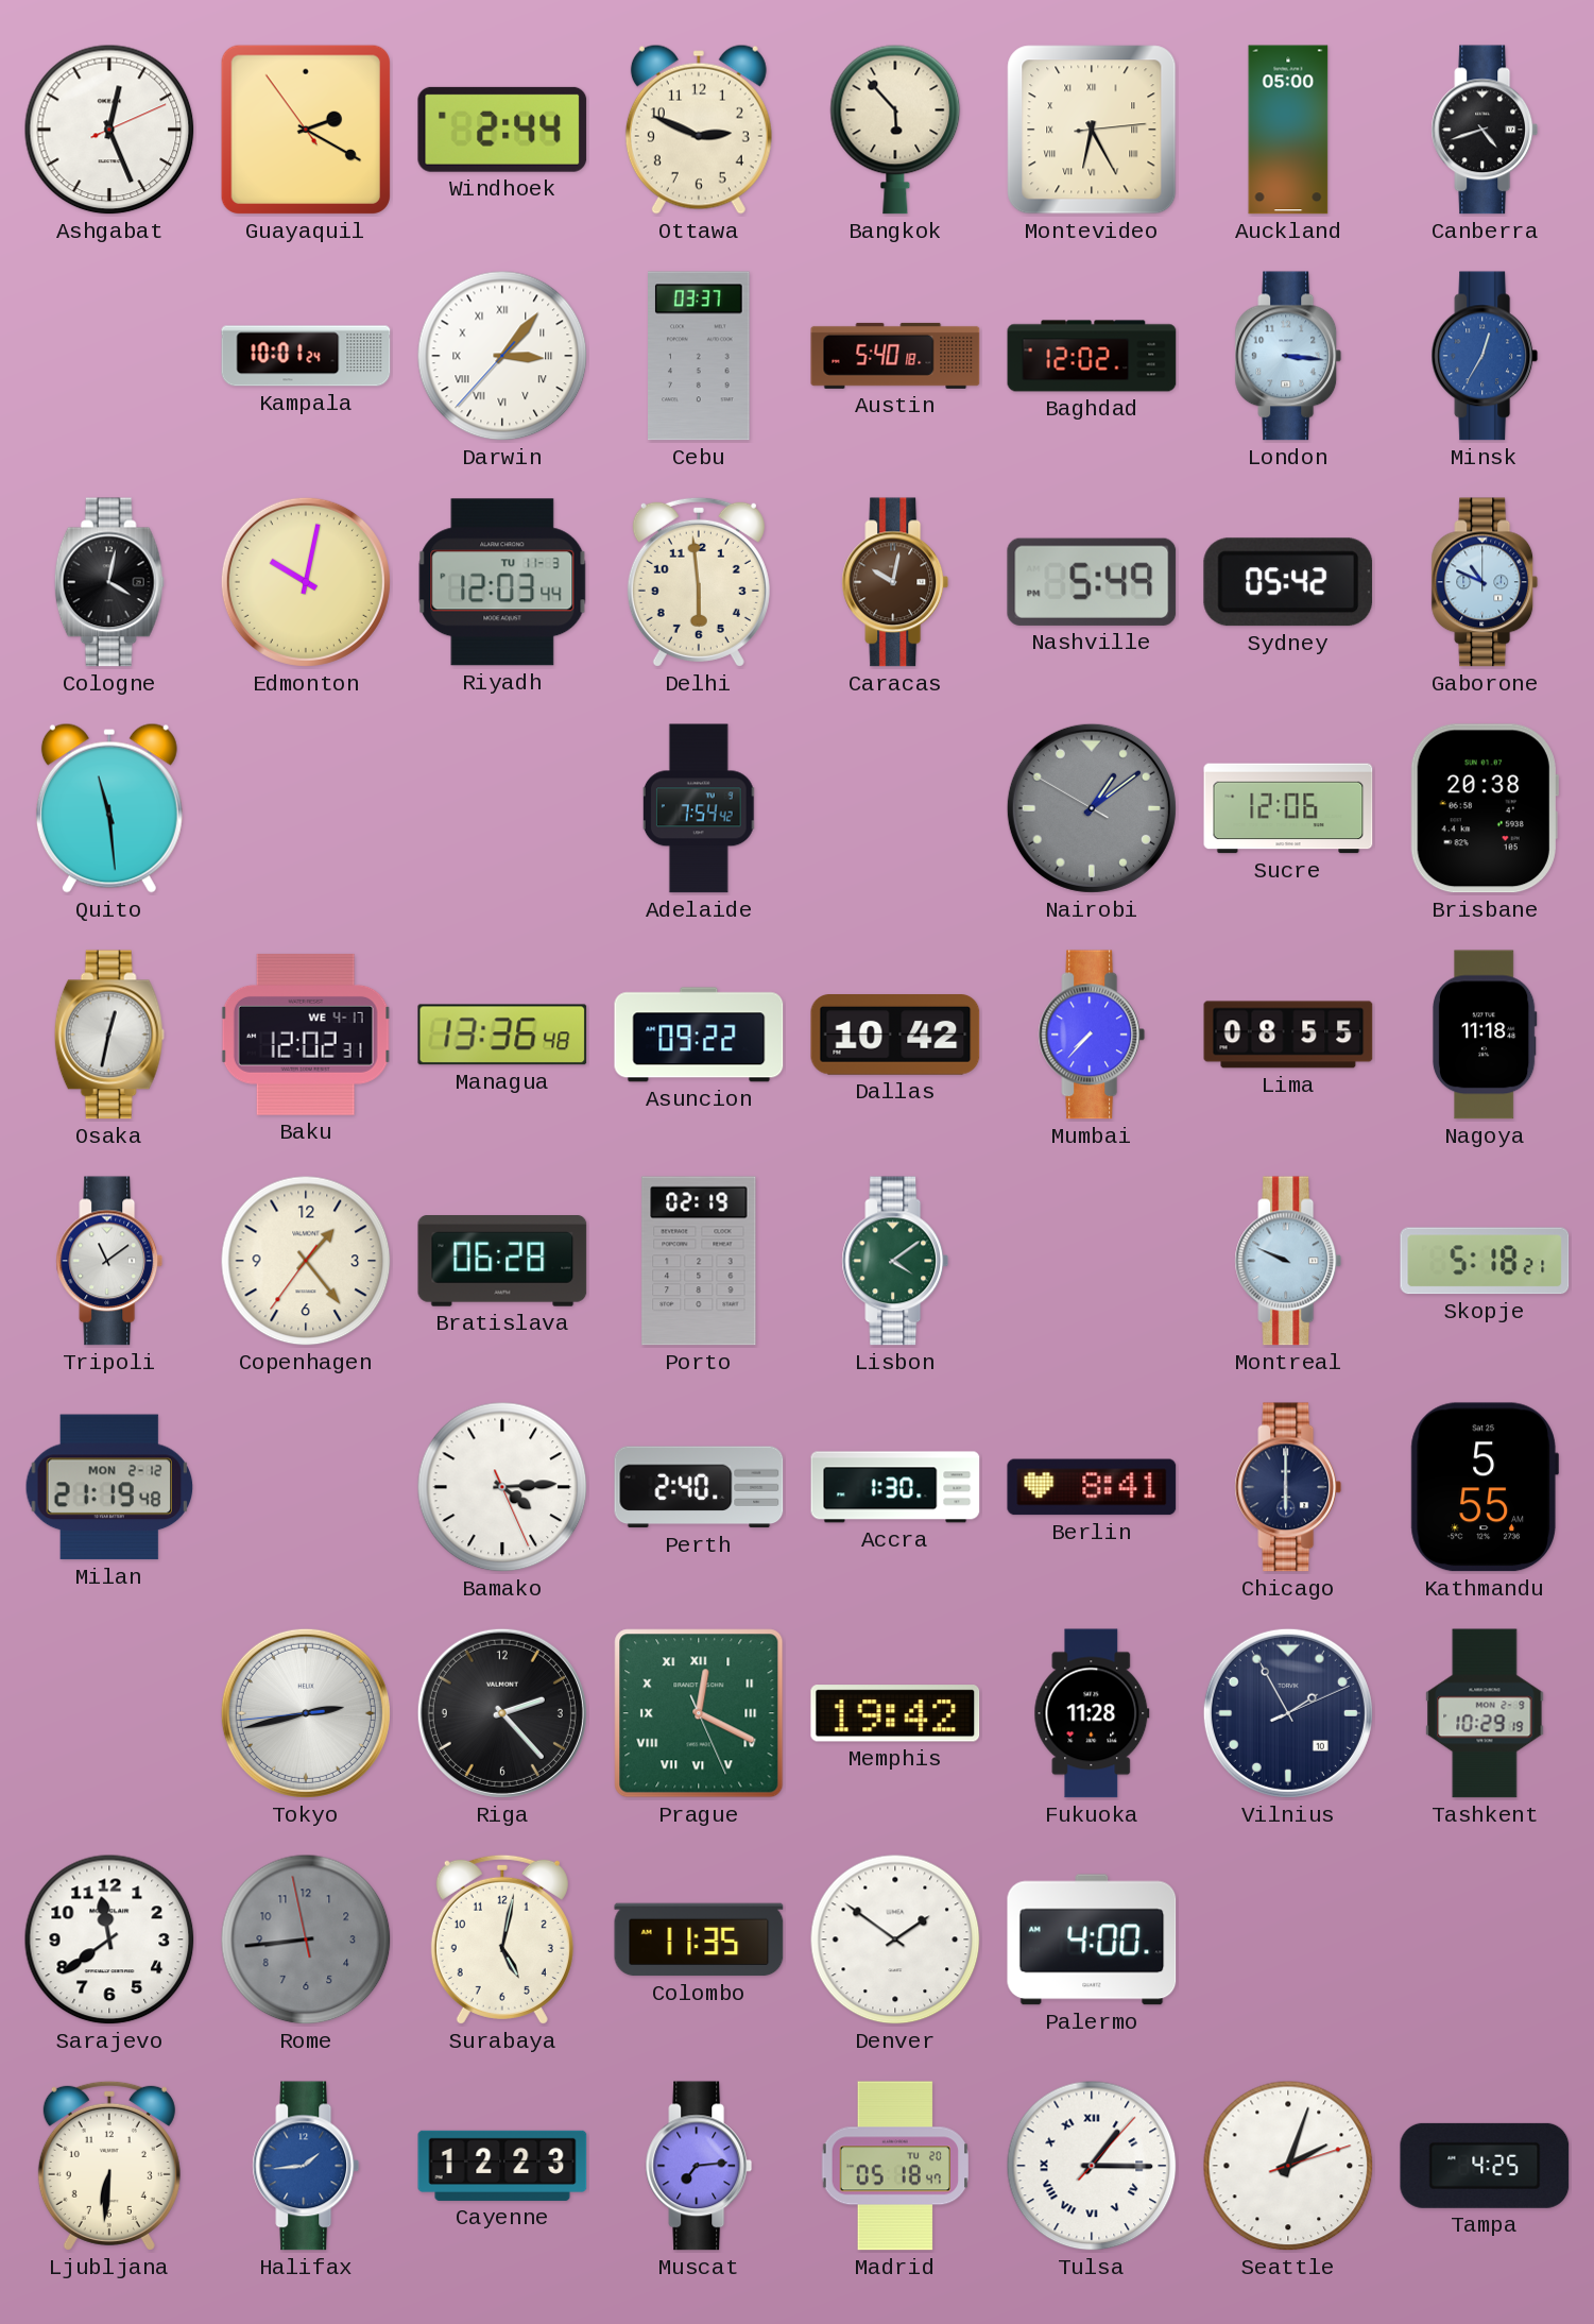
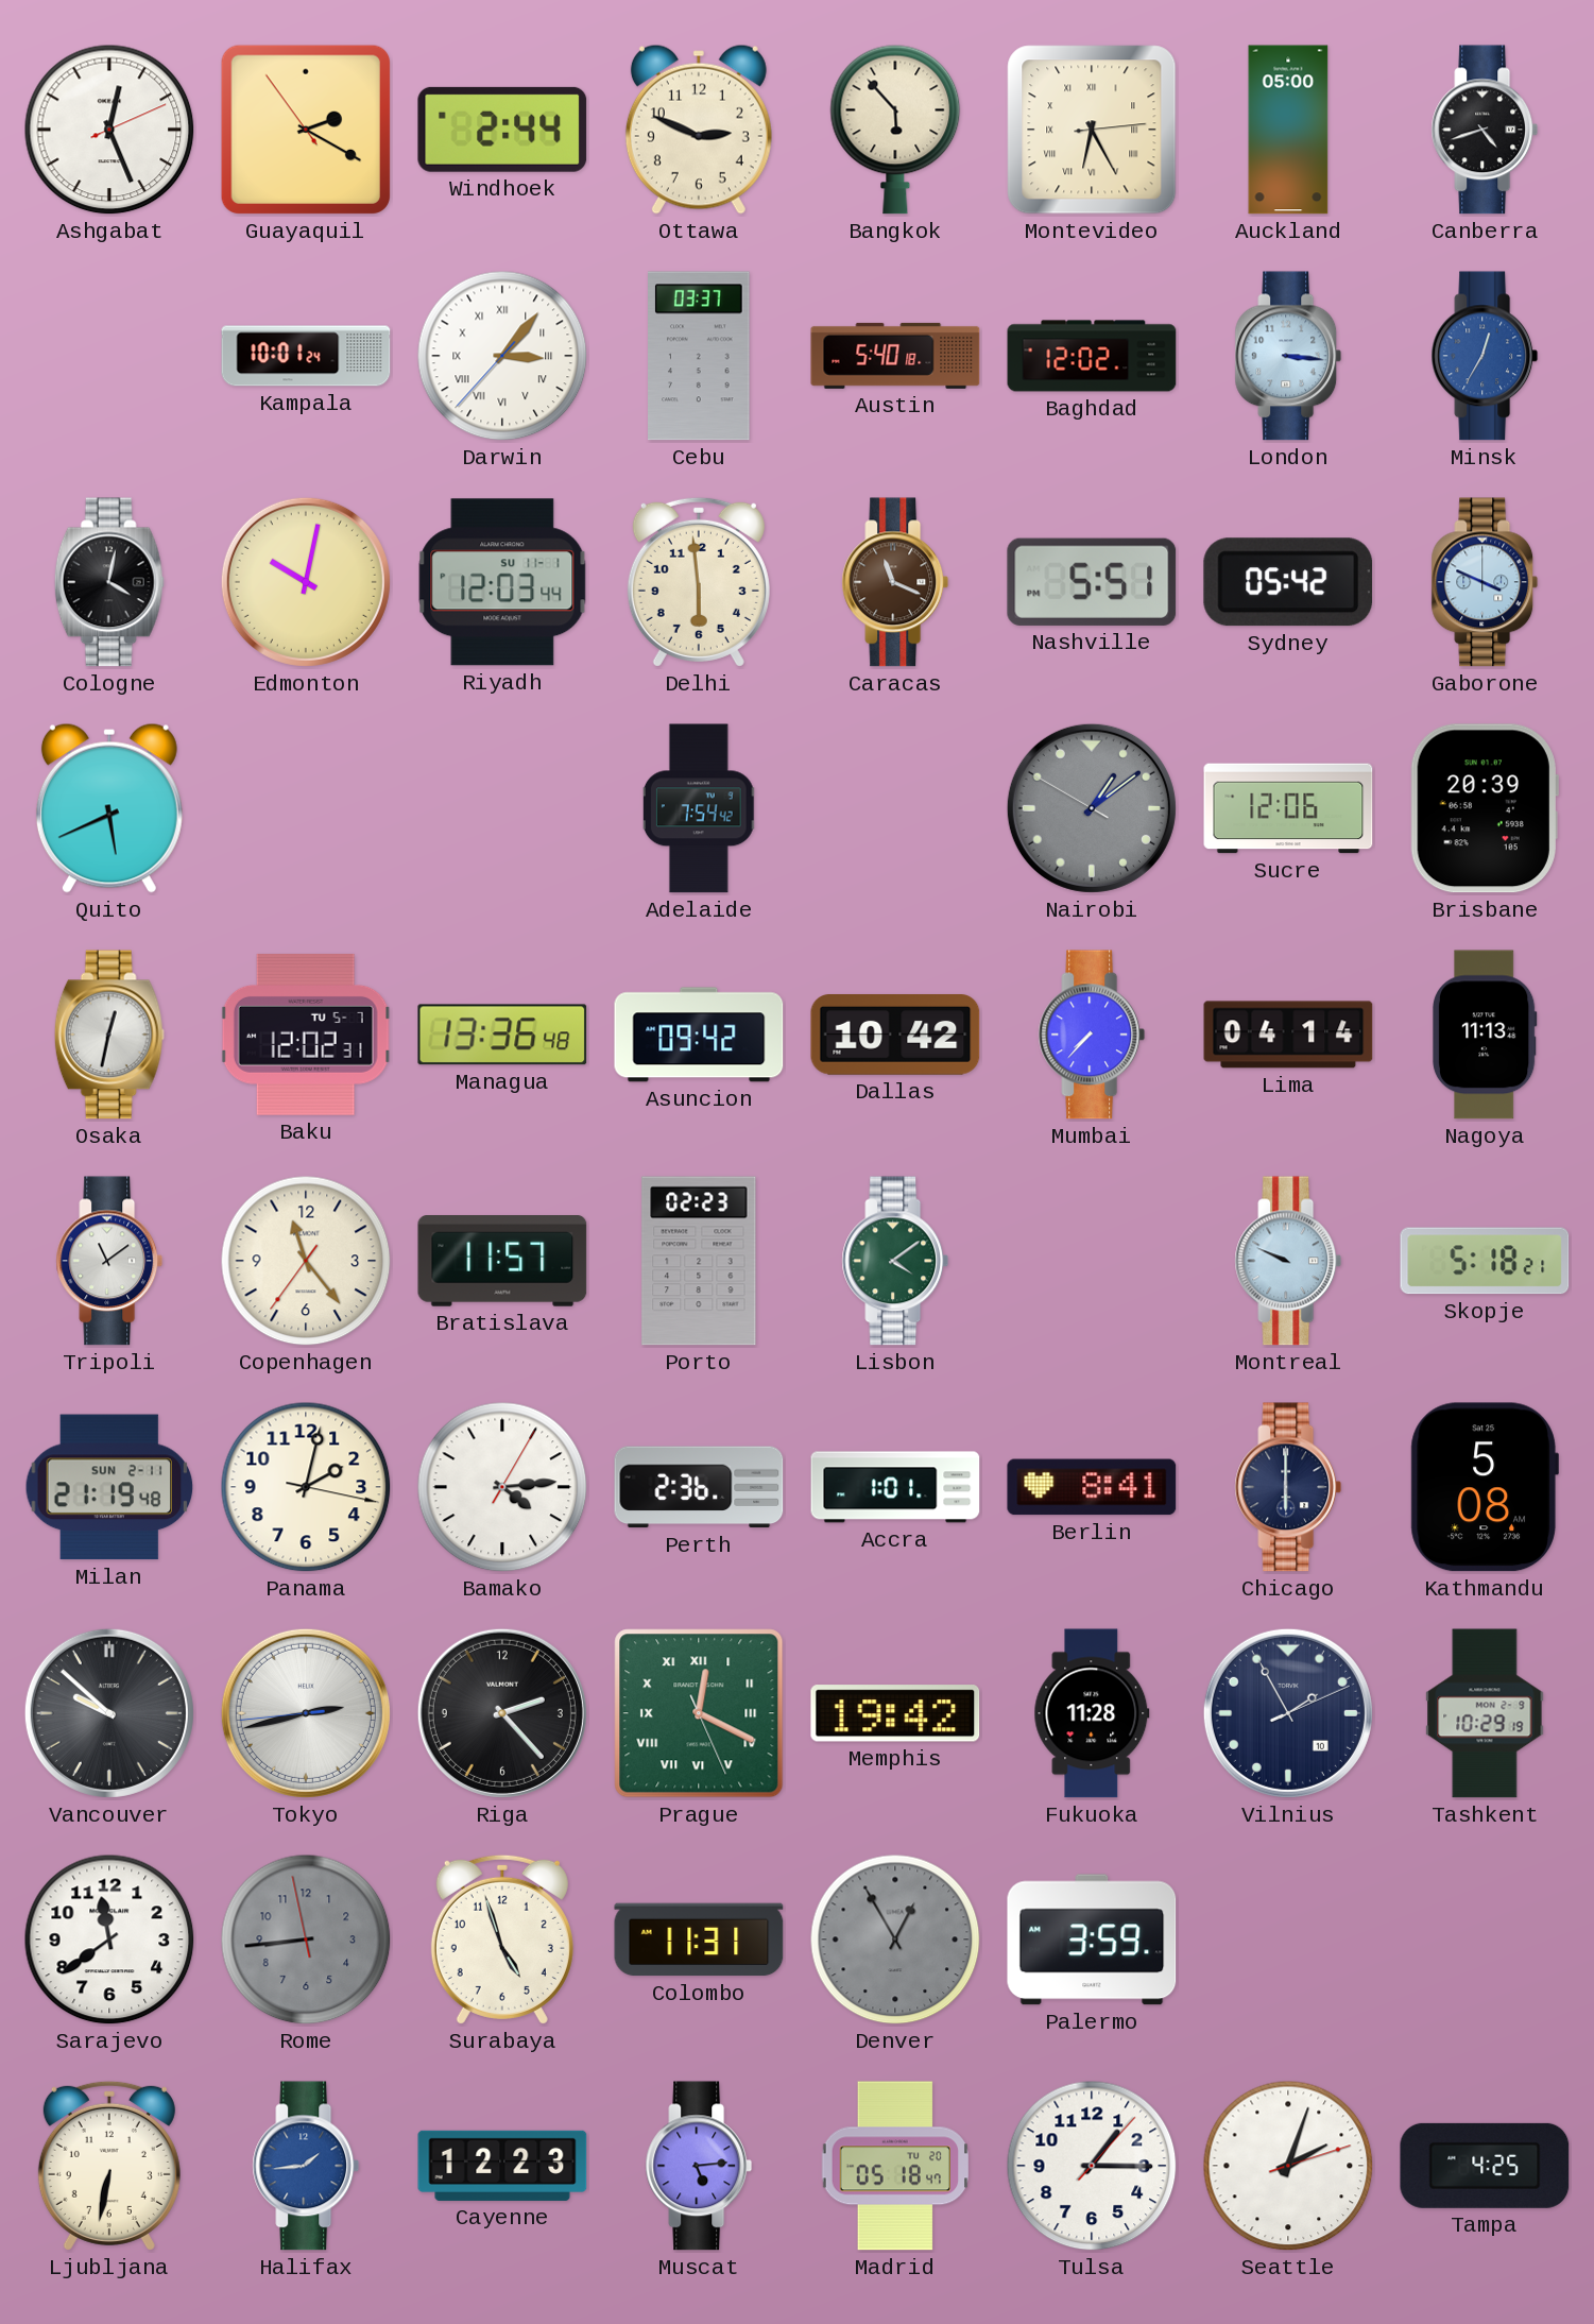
Riyadh date: TU 11-3 -> SU 11-1 (502, 582)
Caracas: 10:02 -> 11:19 (895, 582)
Nashville: 5:49 -> 5:51 (1092, 582)
Gaborone: 10:49 -> 3:49 (1485, 582)
Quito: 11:29 -> 5:41 (109, 808)
Brisbane: 20:38 -> 20:39 (1485, 808)
Baku date: WE 4-17 -> TU 5-7 (306, 1035)
Asuncion: 09:22 -> 09:42 (699, 1035)
Lima: 08:55 -> 04:14 (1288, 1035)
Nagoya: 11:18 -> 11:13 (1485, 1035)
Copenhagen: 1:23 -> 11:23 (306, 1261)
Bratislava: 06:28 -> 11:57 (502, 1262)
Porto: 02:19 -> 02:23 (699, 1261)
Milan date: MON 2-12 -> SUN 2-11 (109, 1487)
Panama: none -> 2:02 (306, 1487)
Bamako: 4:14:26 -> 4:14:05 (502, 1487)
Perth: 2:40 -> 2:36 (699, 1487)
Accra: 1:30 -> 1:01 (895, 1487)
Kathmandu: 5:55 -> 5:08 (1485, 1487)
Vancouver: none -> 9:52 (109, 1713)
Surabaya: 5:02 -> 4:57 (502, 1939)
Colombo: 11:35 -> 11:31 (699, 1939)
Denver: 1:51 -> 12:55 (895, 1939)
Denver dial: white -> grey (895, 1939)
Palermo: 4:00 -> 3:59 (1092, 1939)
Ljubljana: 6:31 -> 6:32 (109, 2166)
Muscat: 7:14 -> 5:14 (699, 2166)
Tulsa numerals: Roman -> Arabic (1092, 2166)
